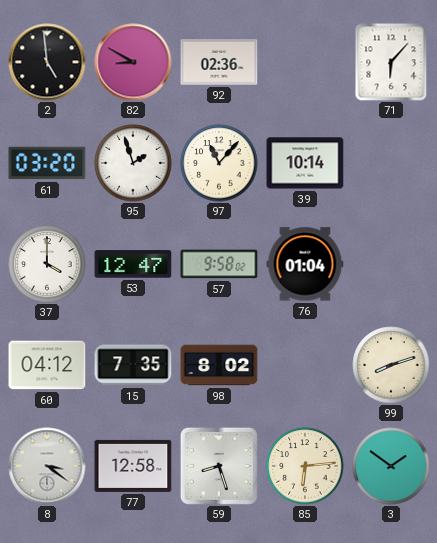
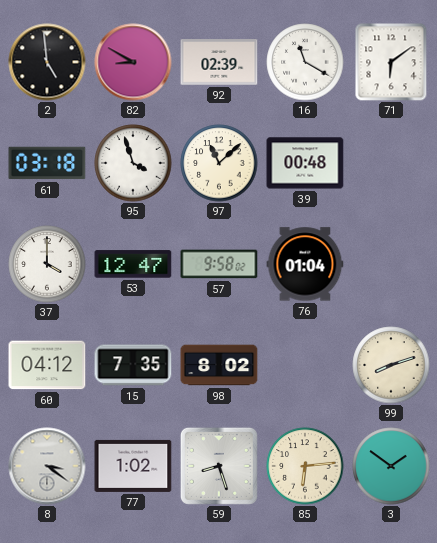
92: 02:36 -> 02:39 (219, 62)
16: none -> 11:20 (305, 62)
71: 6:07 -> 6:09 (391, 62)
61: 03:20 -> 03:18 (47, 163)
95: 1:57 -> 3:57 (133, 163)
97: 11:07 -> 11:08 (219, 163)
39: 10:14 -> 00:48 (305, 163)
77: 12:58 -> 1:02 (133, 466)
